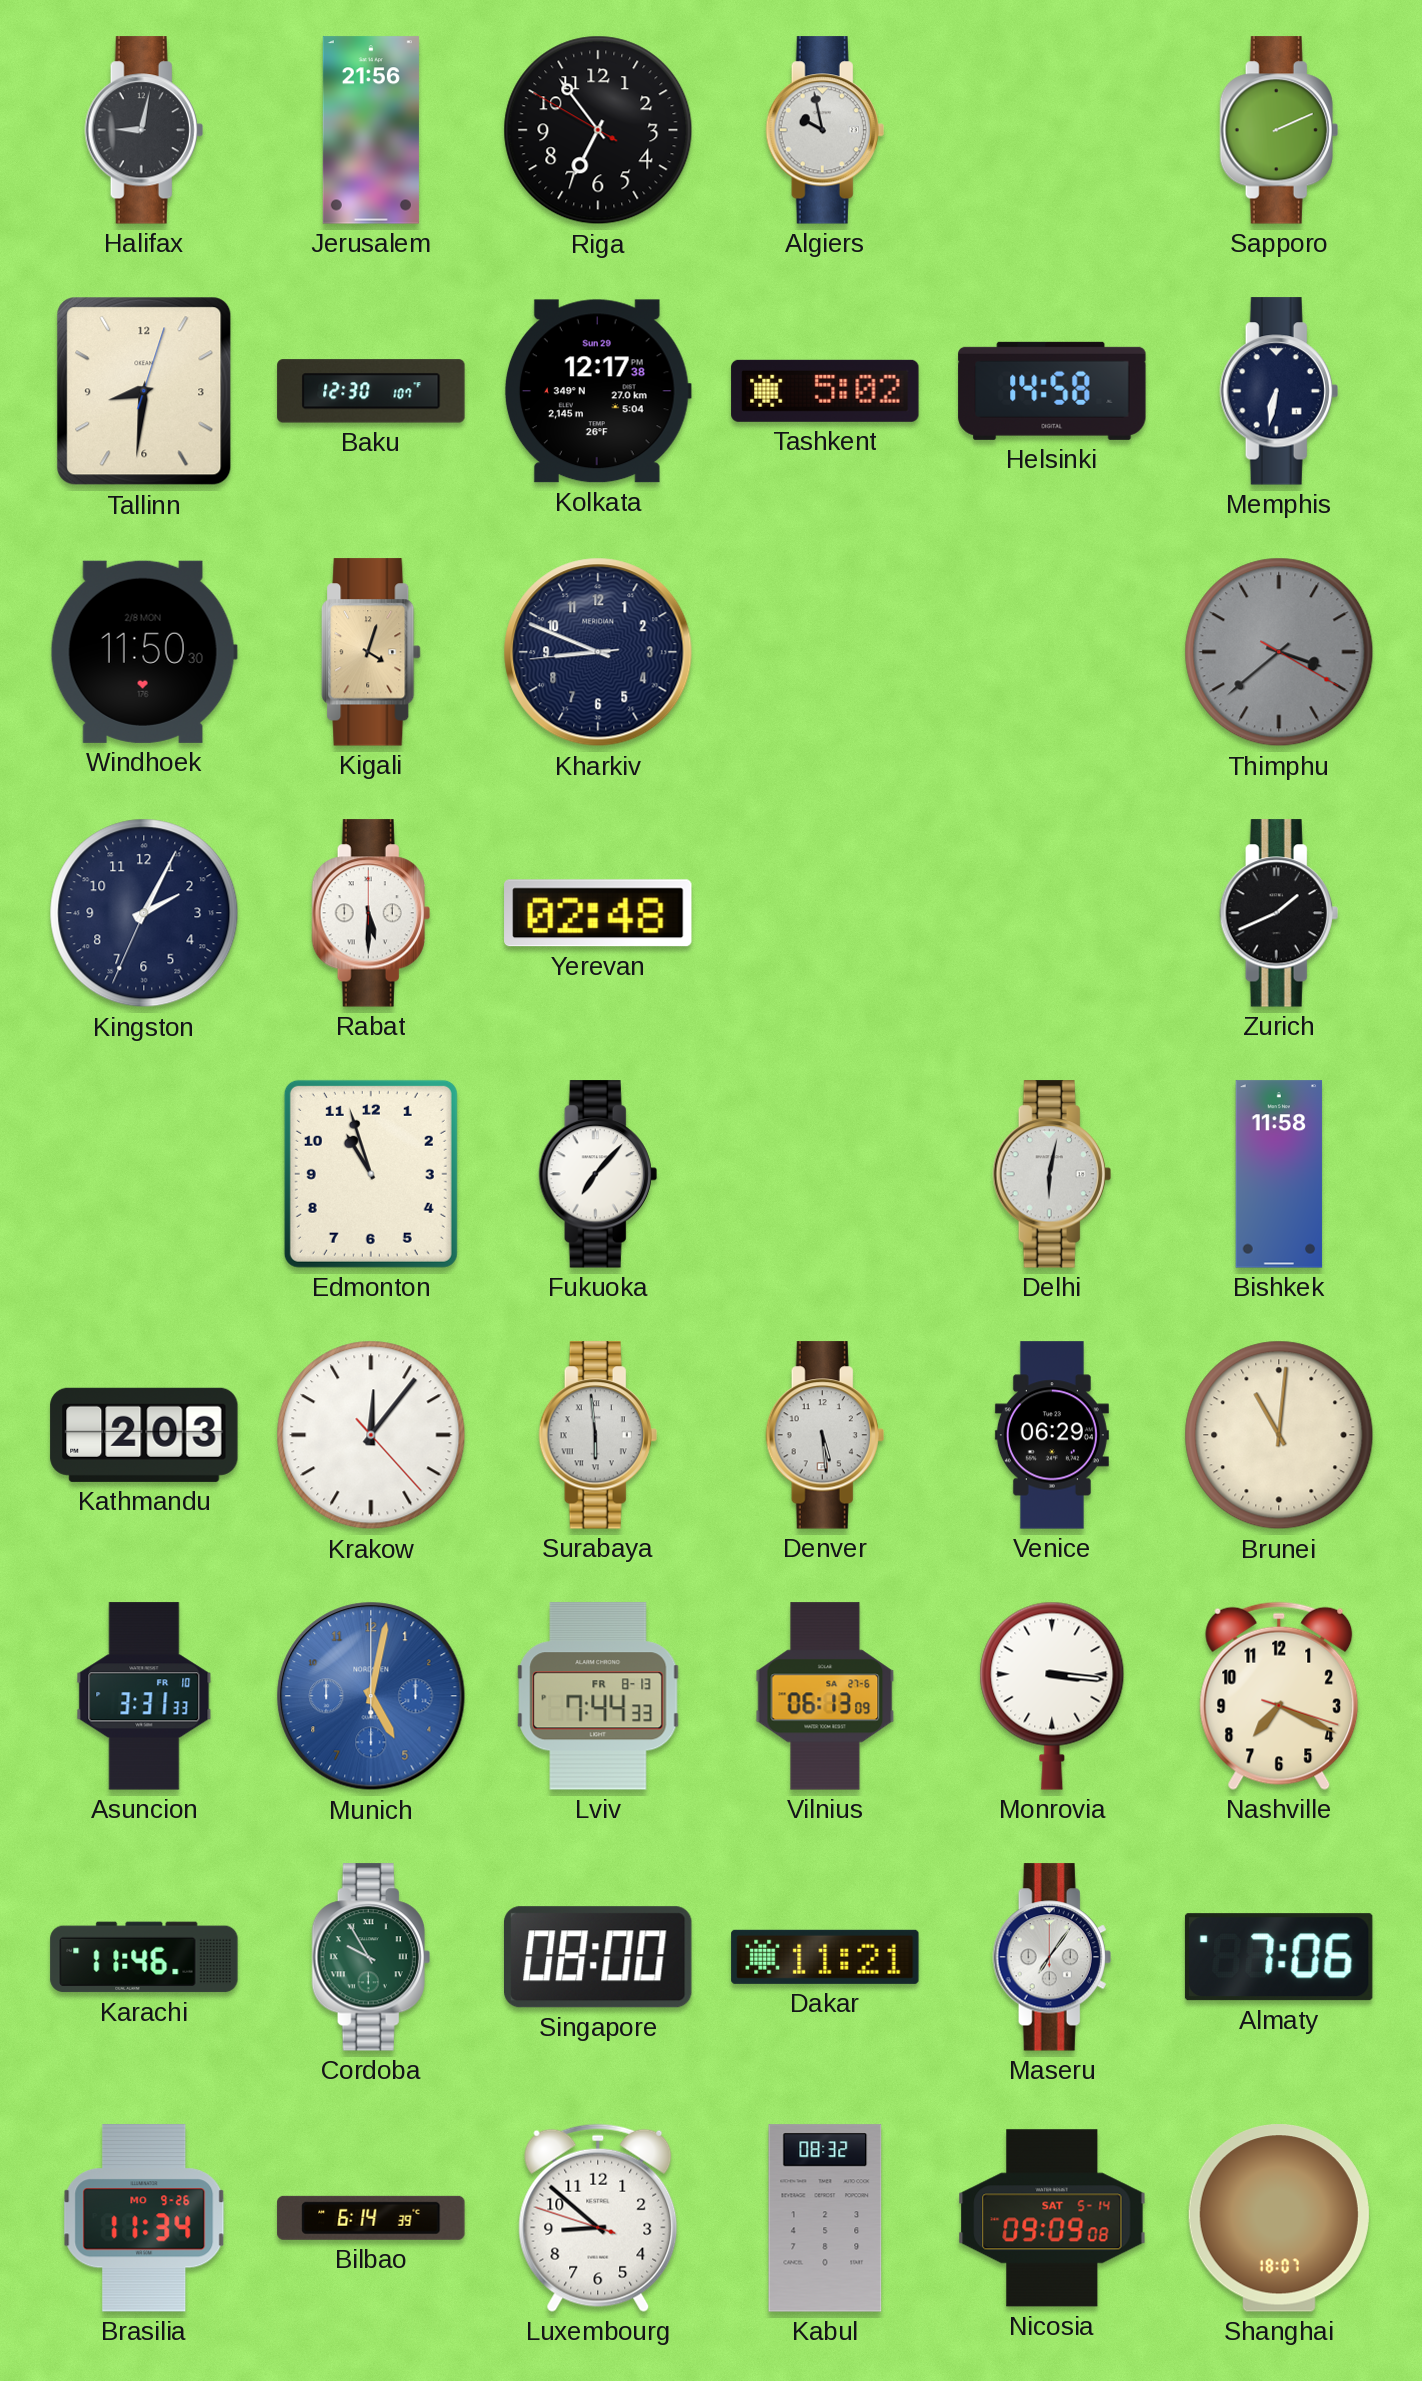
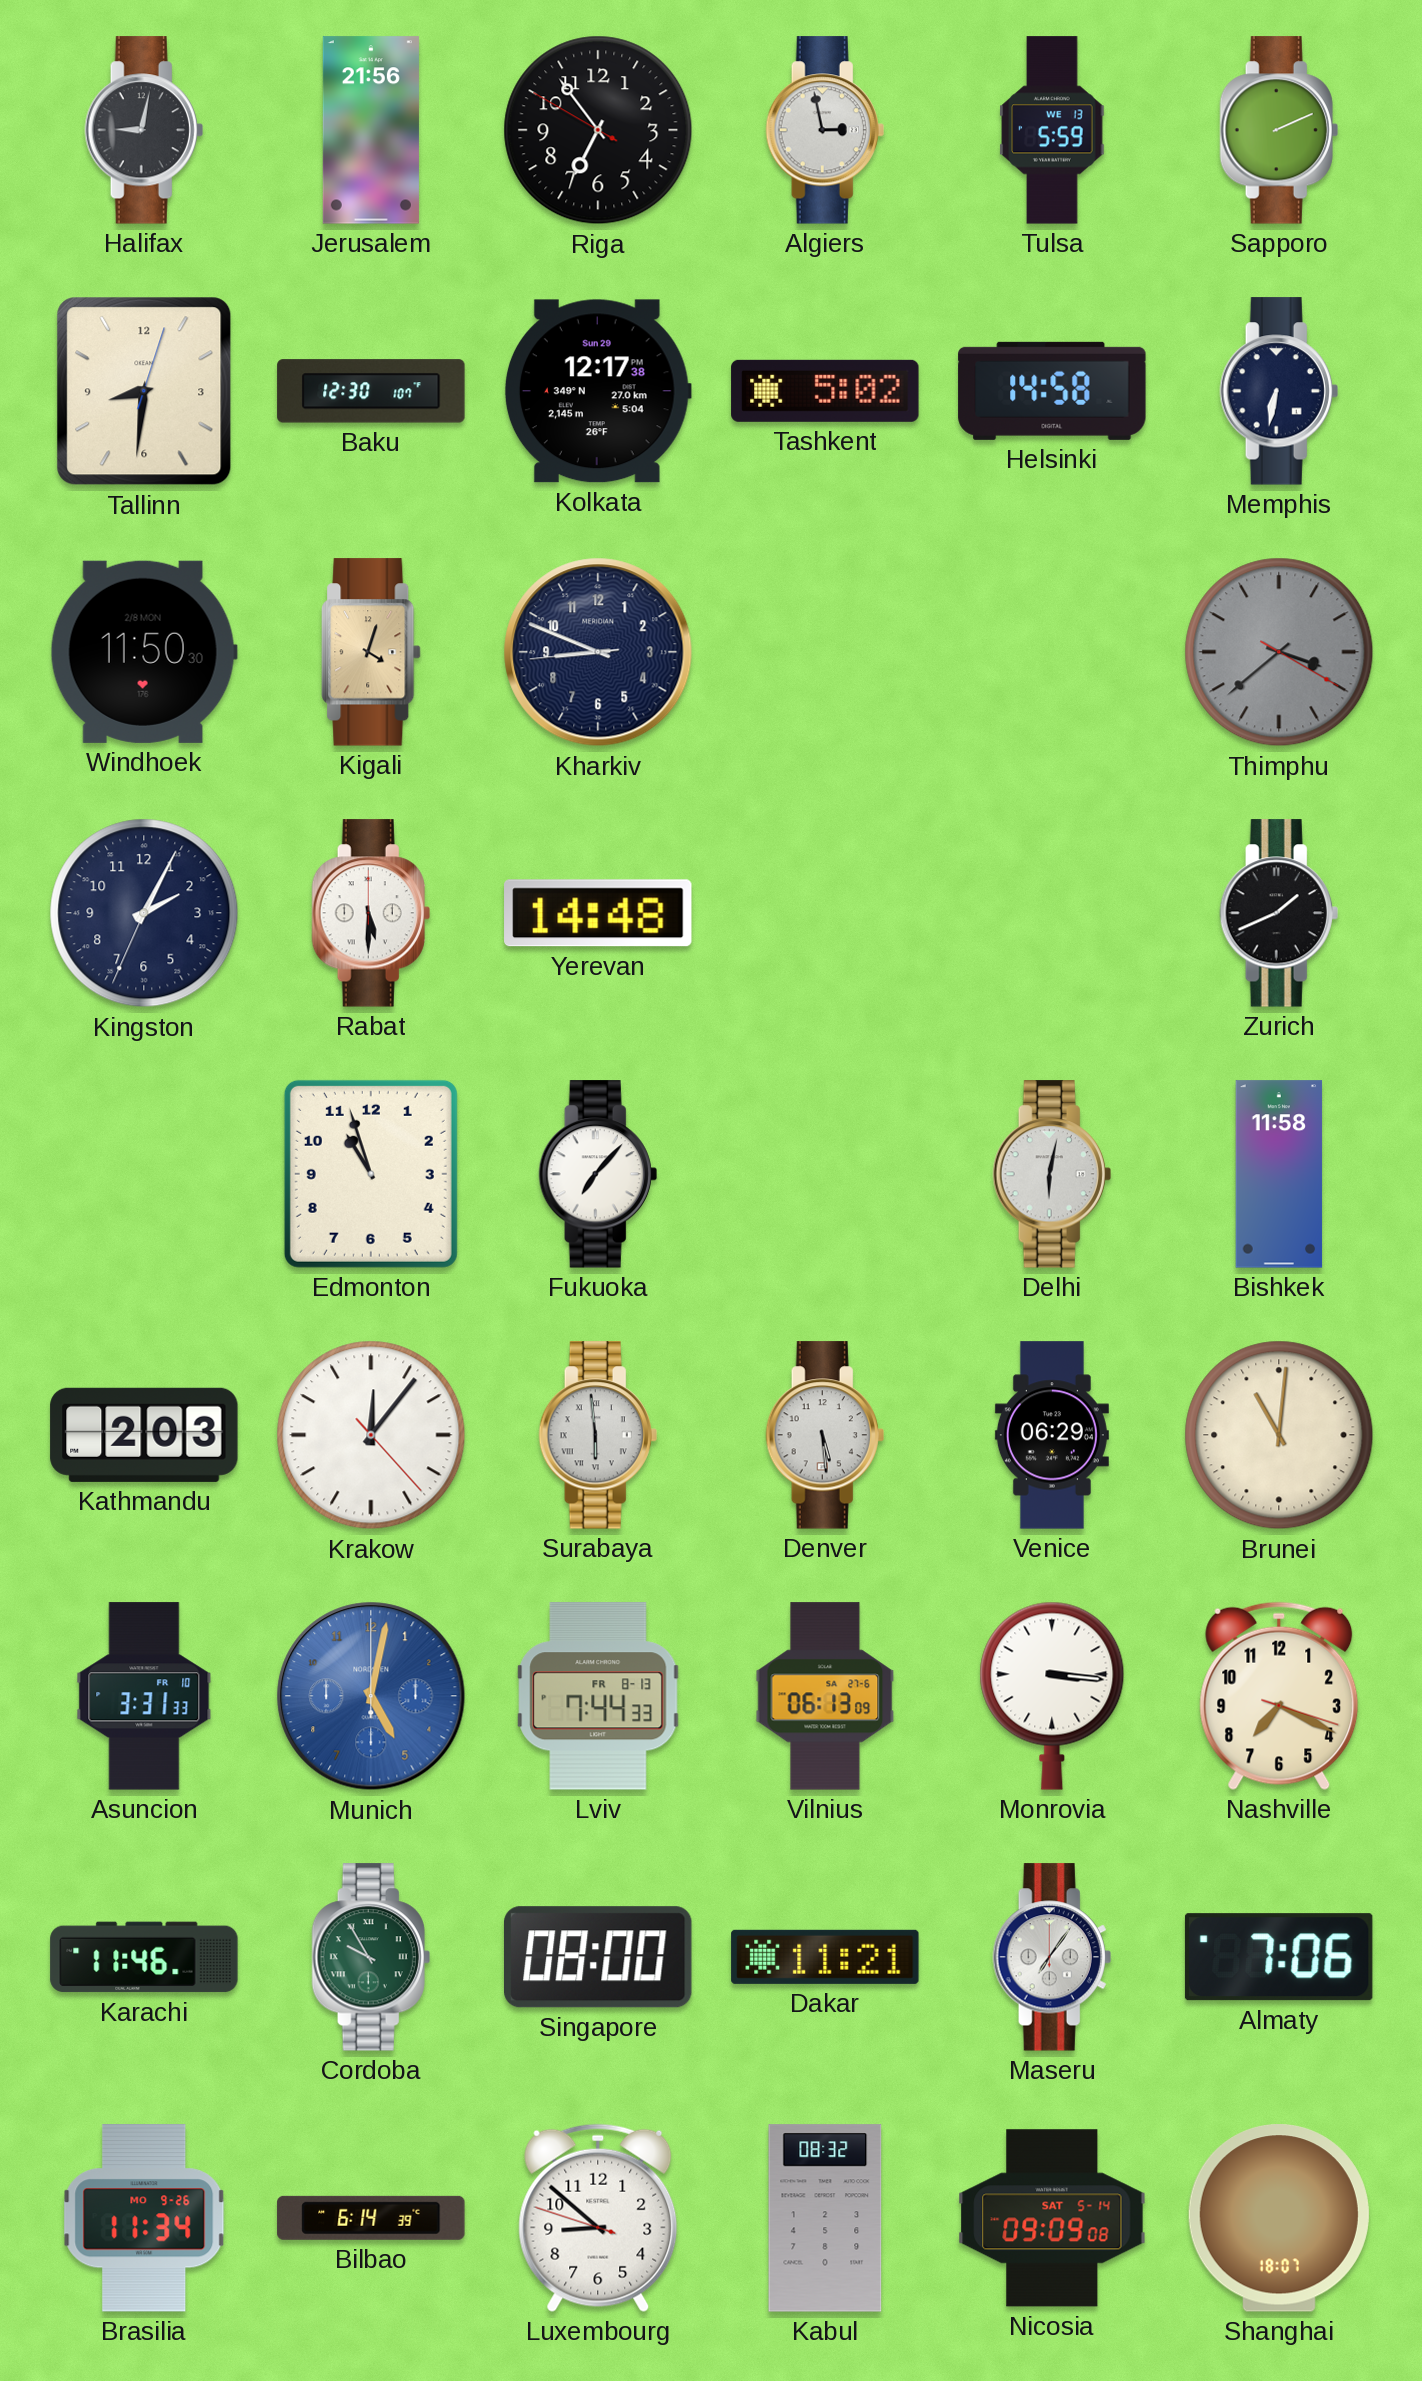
Algiers: 9:58 -> 2:58 (825, 130)
Tulsa: none -> 5:59 (1052, 130)
Yerevan: 02:48 -> 14:48 (598, 913)
